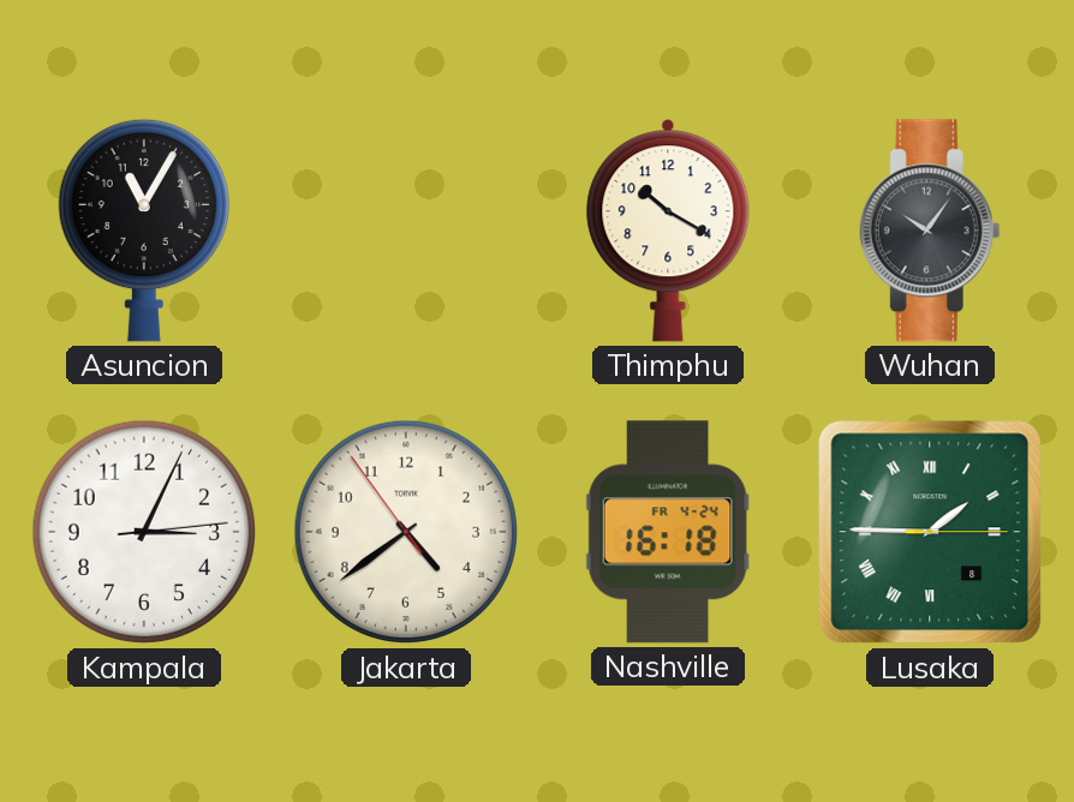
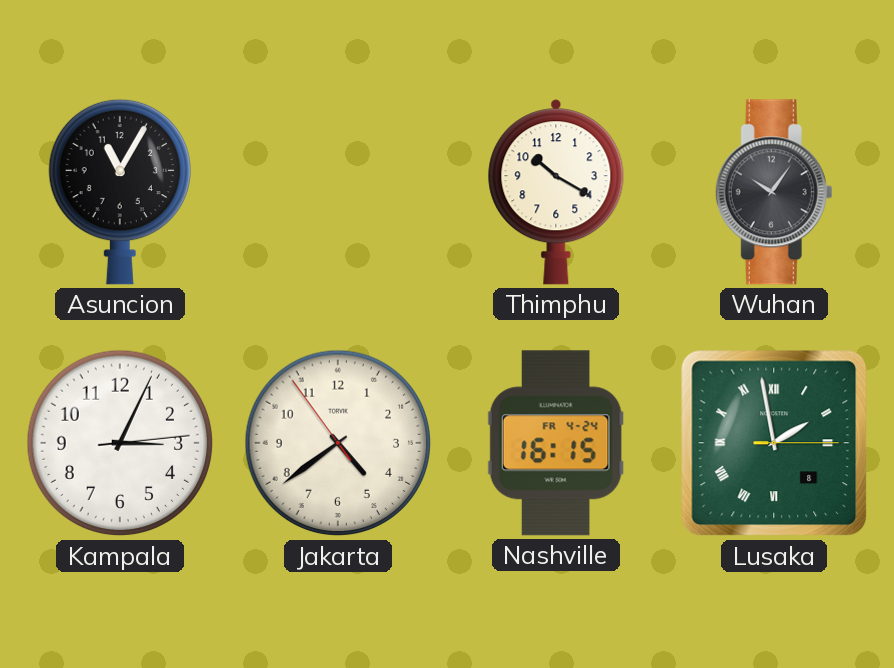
Nashville: 16:18 -> 16:15 (556, 443)
Lusaka: 1:45 -> 1:58 (774, 443)
